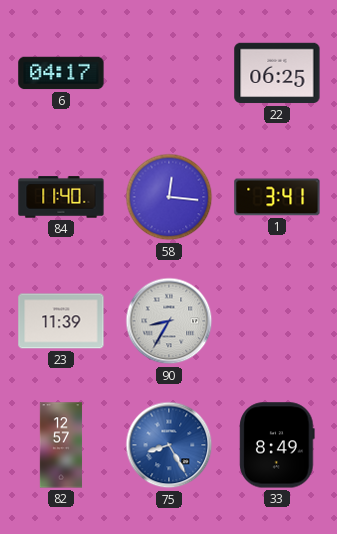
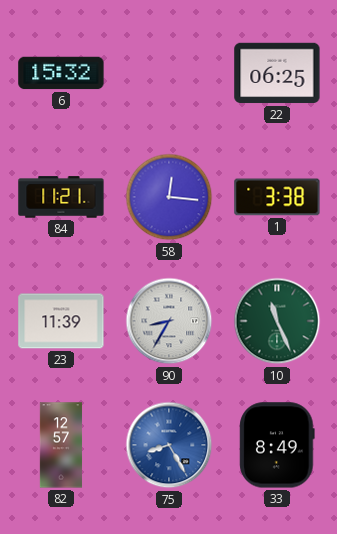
6: 04:17 -> 15:32 (61, 73)
84: 11:40 -> 11:21 (61, 197)
1: 3:41 -> 3:38 (277, 197)
10: none -> 11:26 (277, 321)
